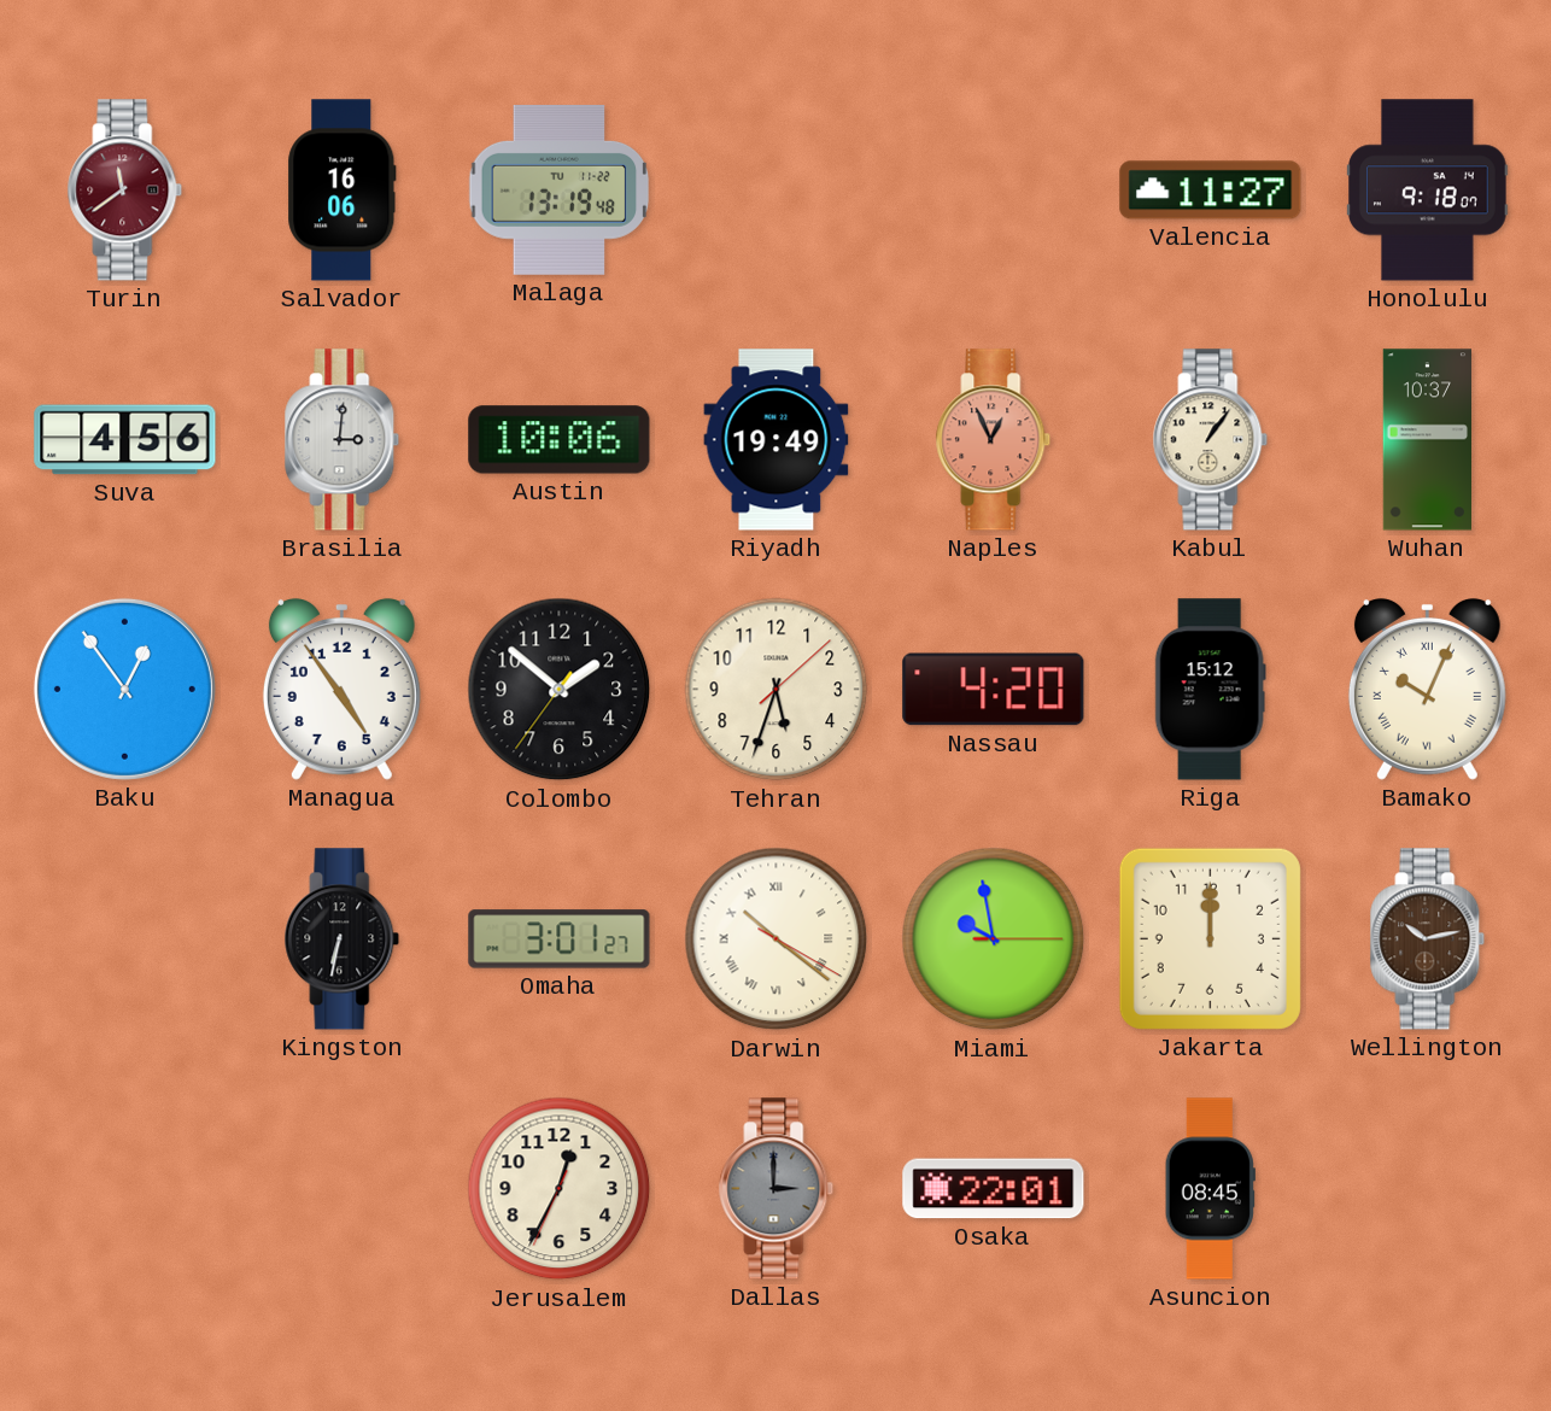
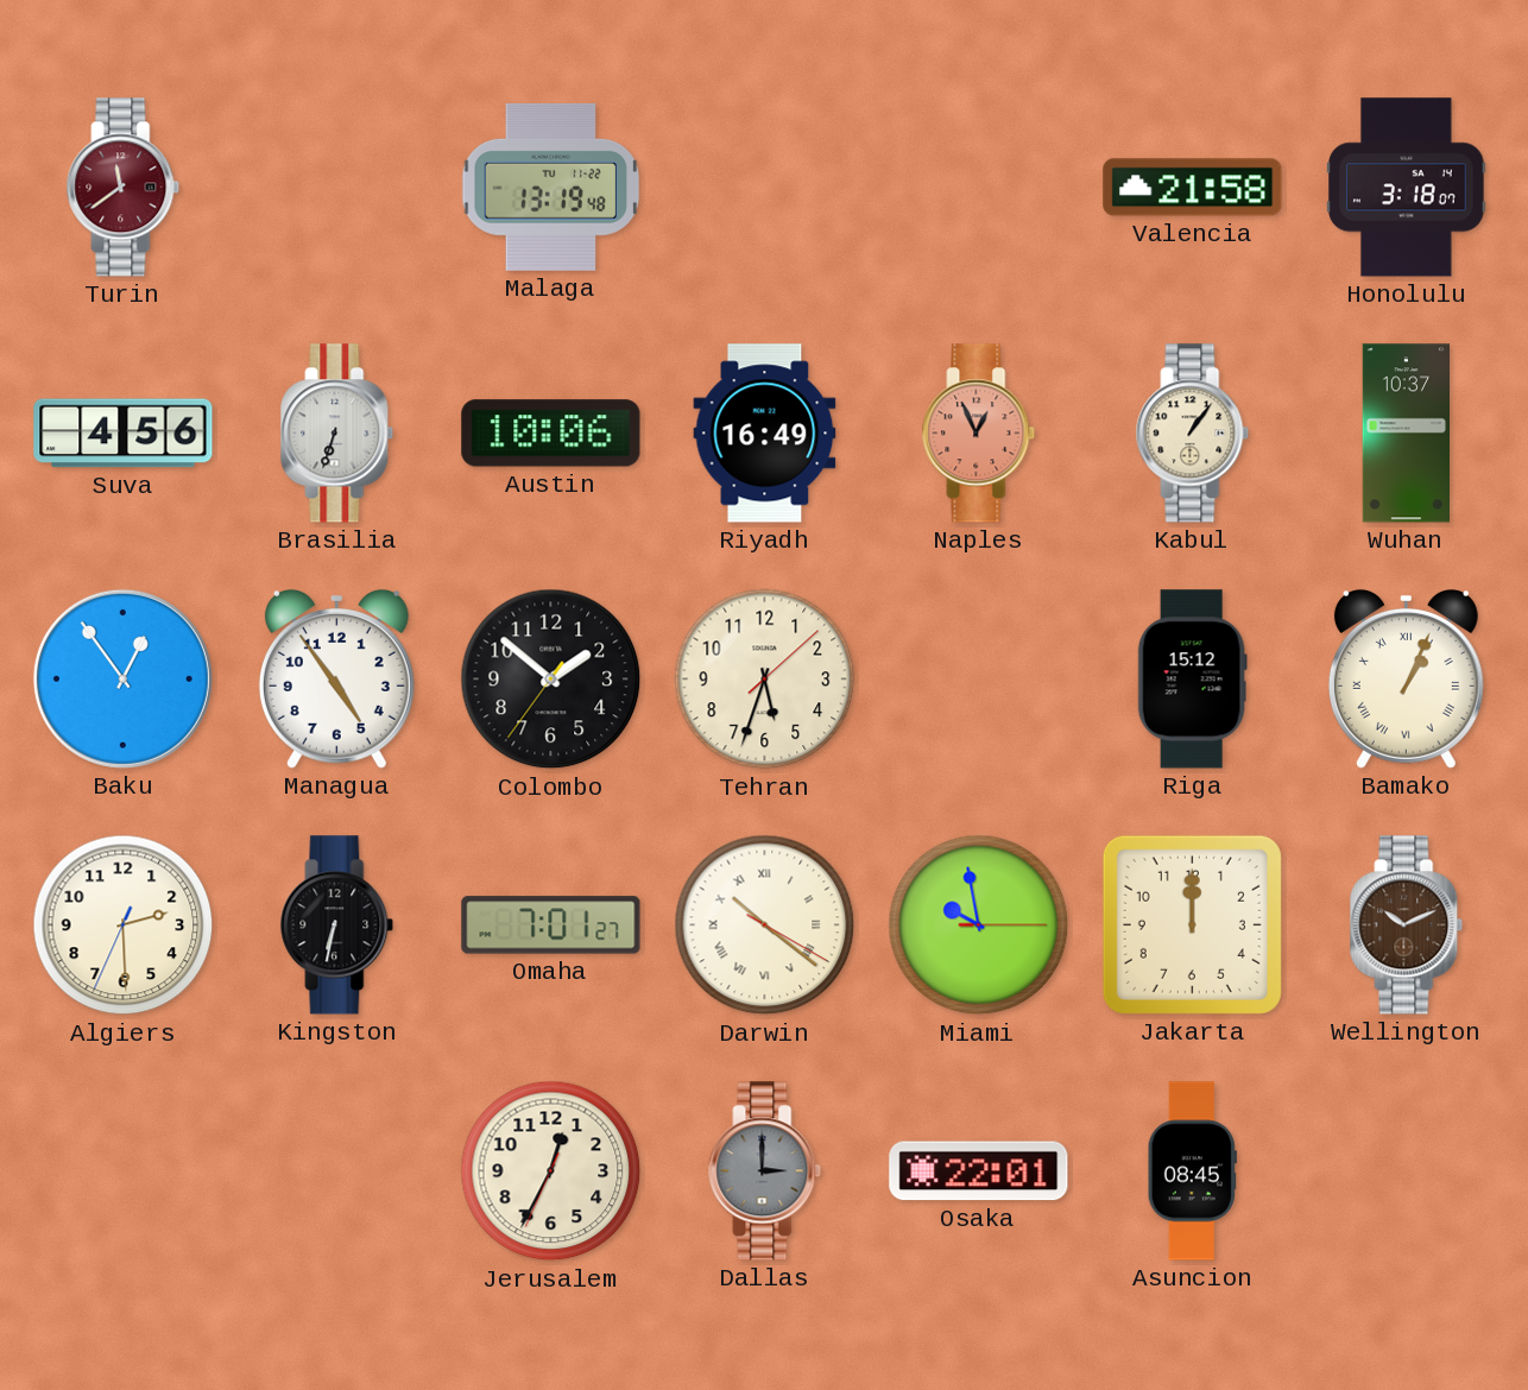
Salvador: 16:06 -> none (343, 191)
Valencia: 11:27 -> 21:58 (1193, 188)
Honolulu: 9:18 -> 3:18 (1407, 188)
Brasilia: 3:01 -> 6:33 (337, 434)
Riyadh: 19:49 -> 16:49 (765, 434)
Nassau: 4:20 -> none (994, 690)
Bamako: 10:04 -> 1:04 (1406, 678)
Algiers: none -> 2:29 (124, 925)
Omaha: 3:01 -> 7:01 (551, 925)
Wellington: 10:13 -> 10:11 (1407, 925)
